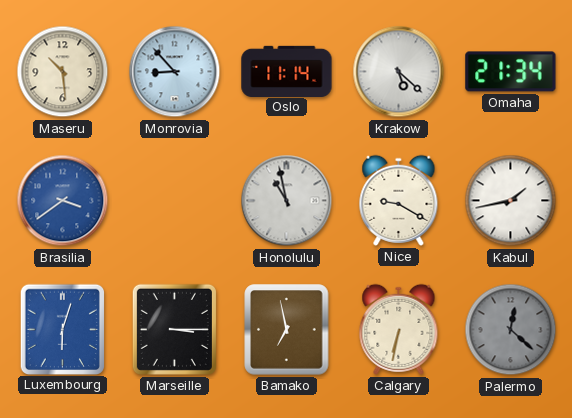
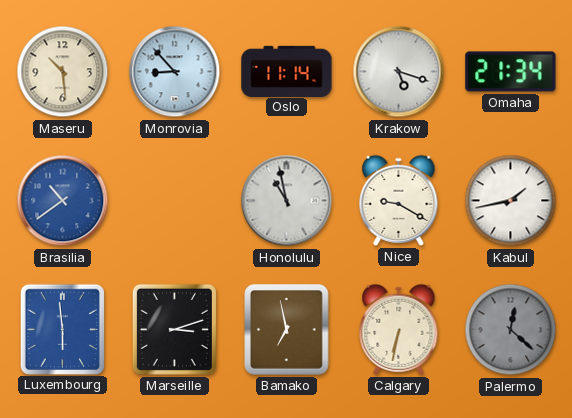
Krakow: 5:22 -> 5:18 (399, 72)
Brasilia: 3:39 -> 10:39 (63, 201)
Luxembourg: 6:03 -> 5:59 (62, 329)
Marseille: 3:15 -> 3:12 (174, 329)
